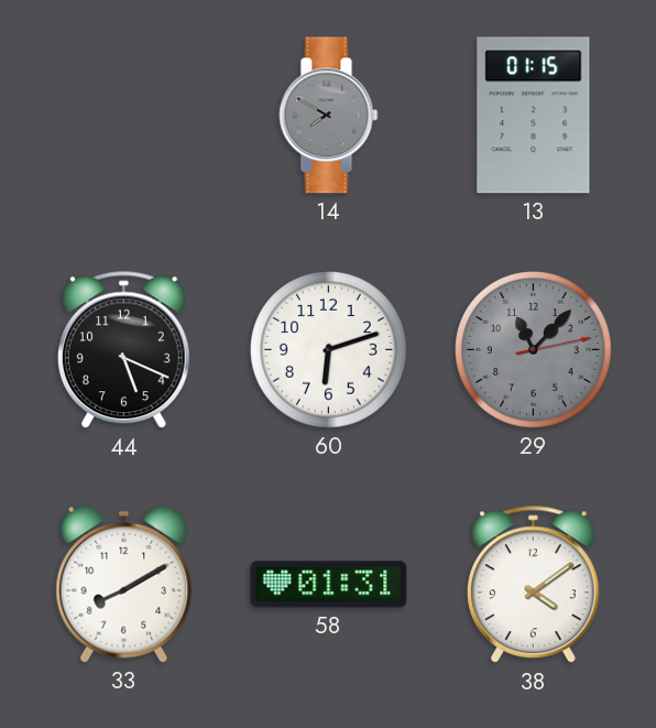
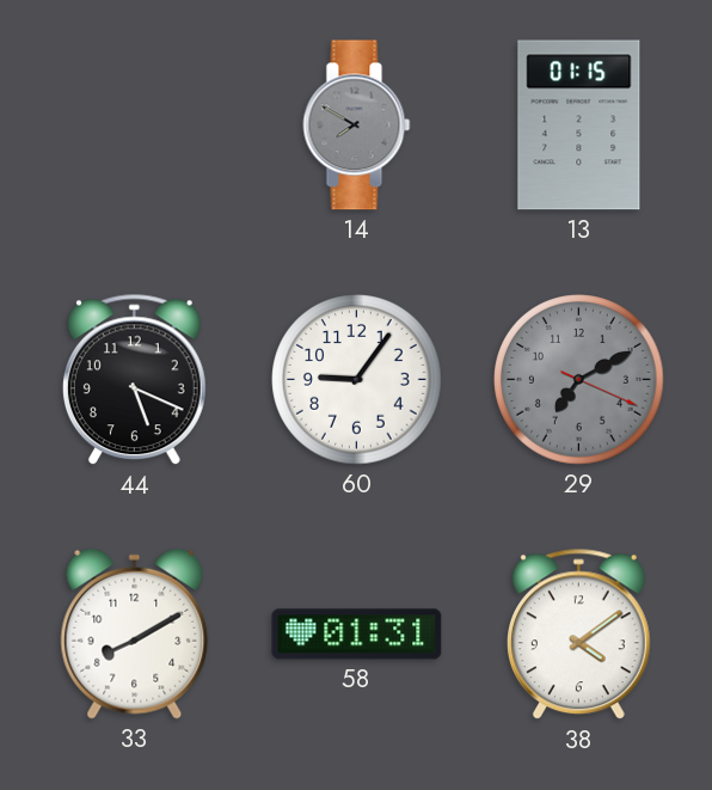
60: 6:12 -> 9:06 (357, 380)
29: 11:07 -> 7:10 (579, 380)
